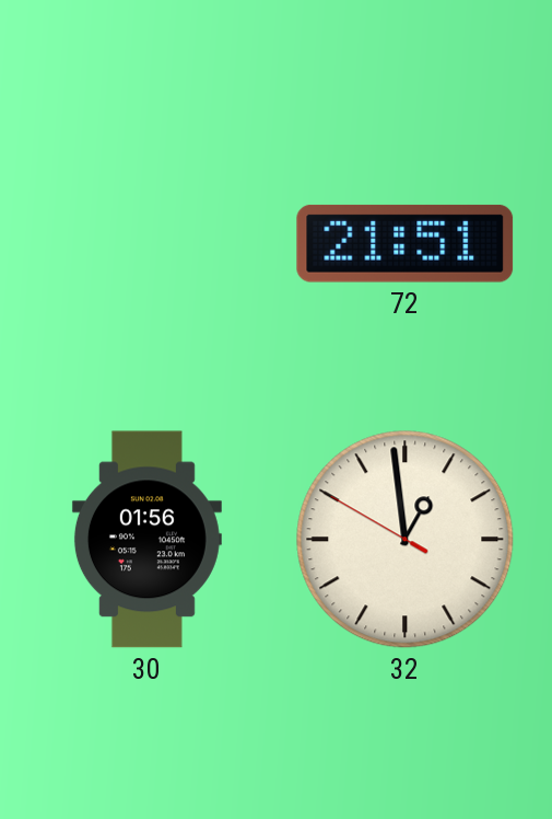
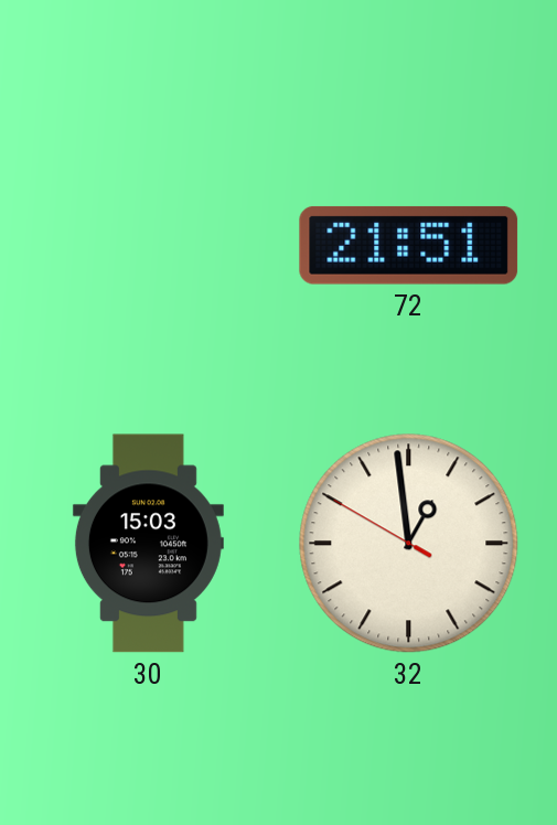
30: 01:56 -> 15:03 (148, 544)
